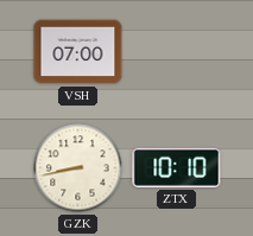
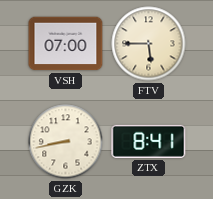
FTV: none -> 5:45 (149, 44)
ZTX: 10:10 -> 8:41 (149, 141)
